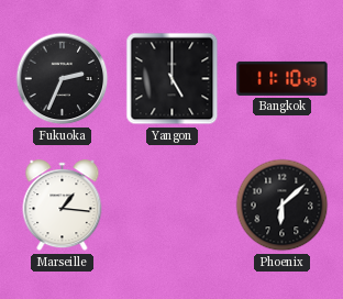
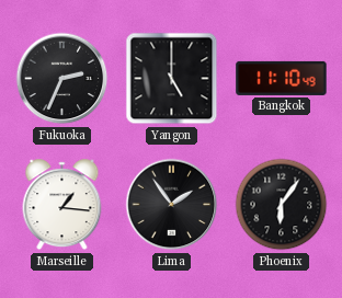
Lima: none -> 1:54 (172, 205)
Phoenix: 6:08 -> 6:06 (282, 205)
